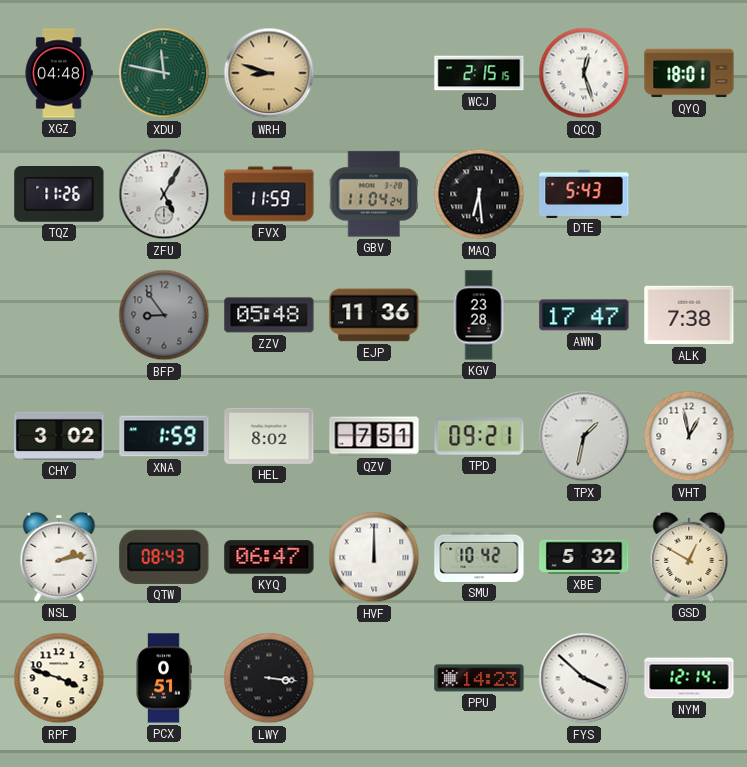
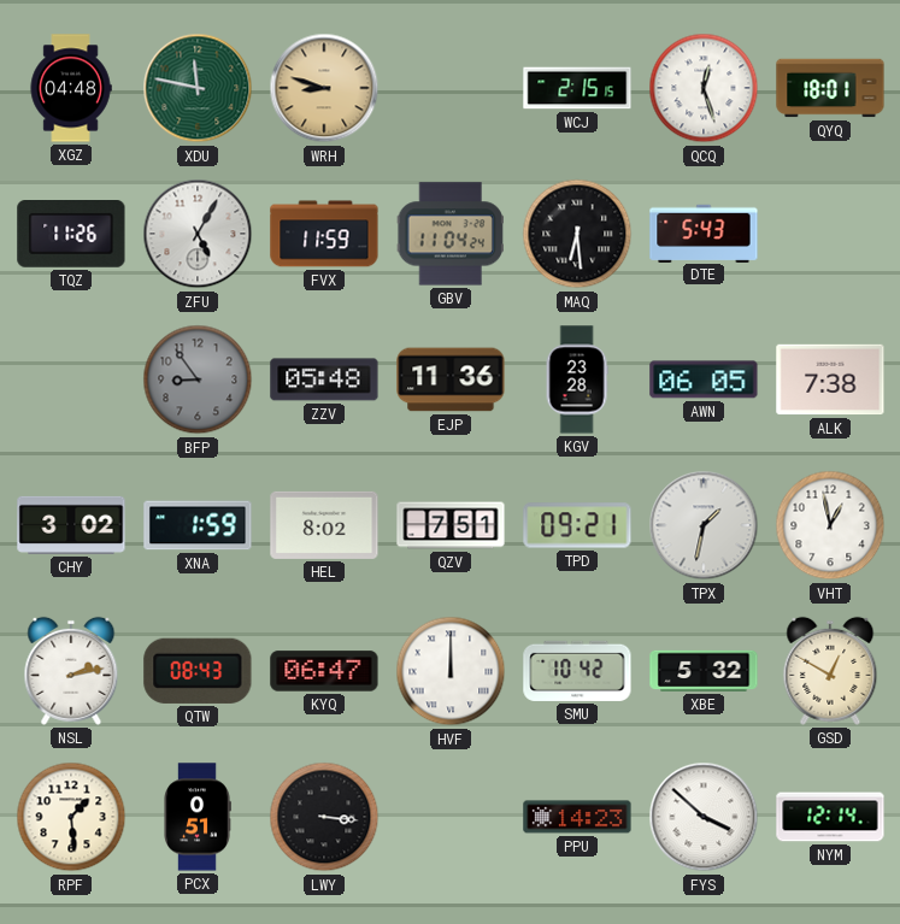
AWN: 17:47 -> 06:05 (704, 379)
RPF: 3:48 -> 1:29 (71, 817)
